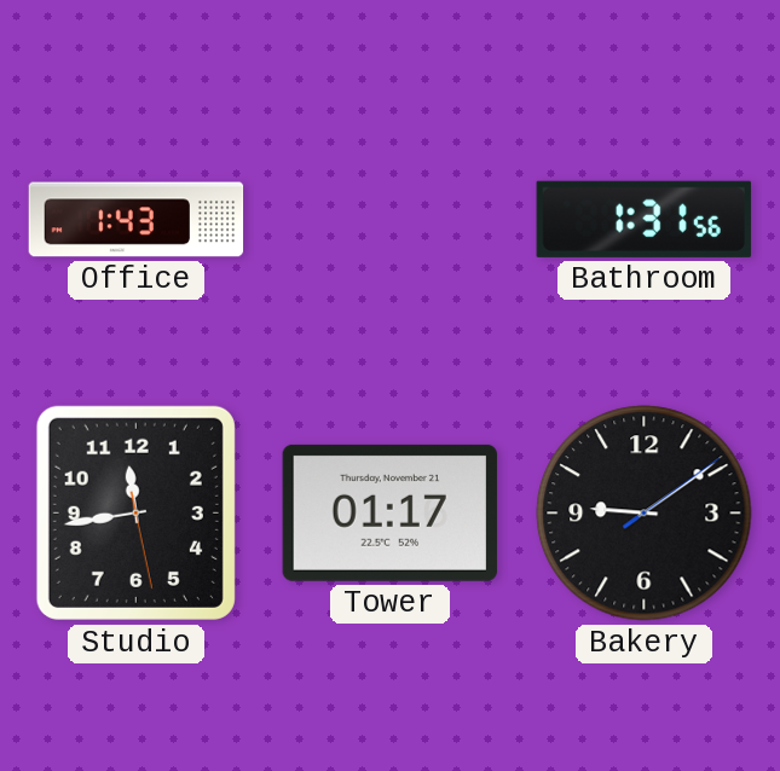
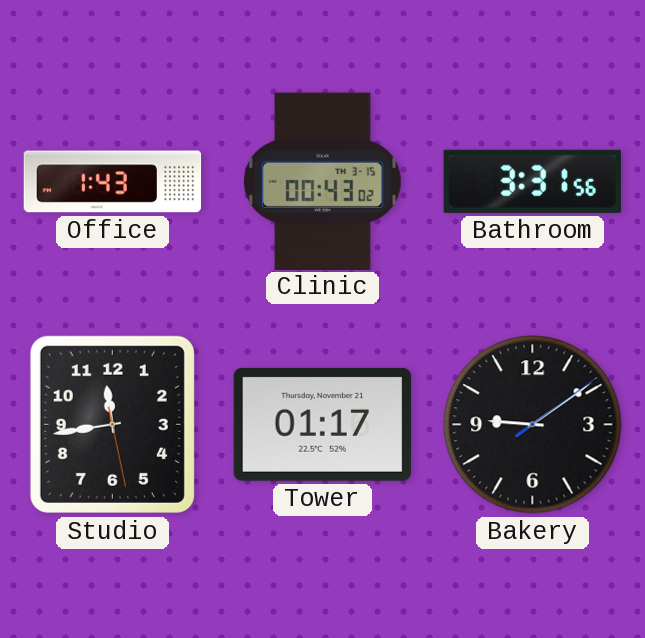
Clinic: none -> 00:43 (322, 181)
Bathroom: 1:31 -> 3:31 (532, 181)
